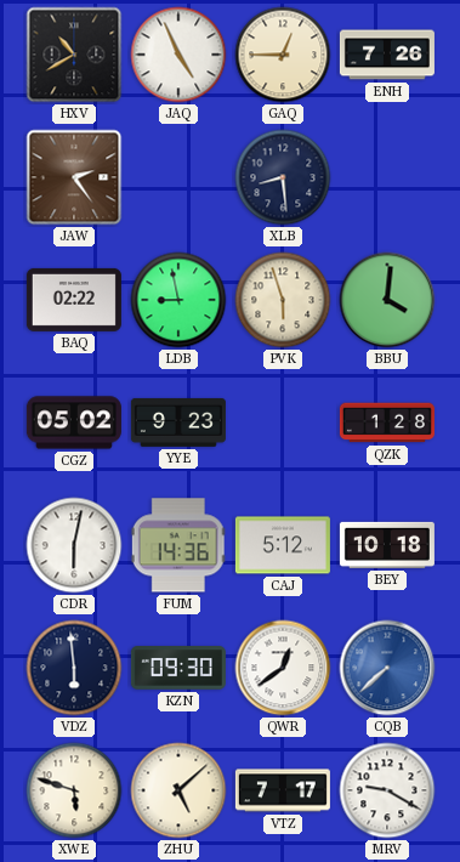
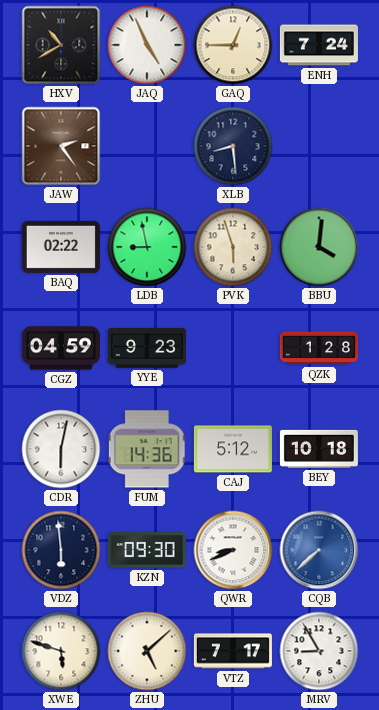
ENH: 7:26 -> 7:24 (319, 45)
CGZ: 05:02 -> 04:59 (61, 348)
QWR: 12:39 -> 8:41 (233, 550)
MRV: 9:20 -> 8:55 (319, 651)
